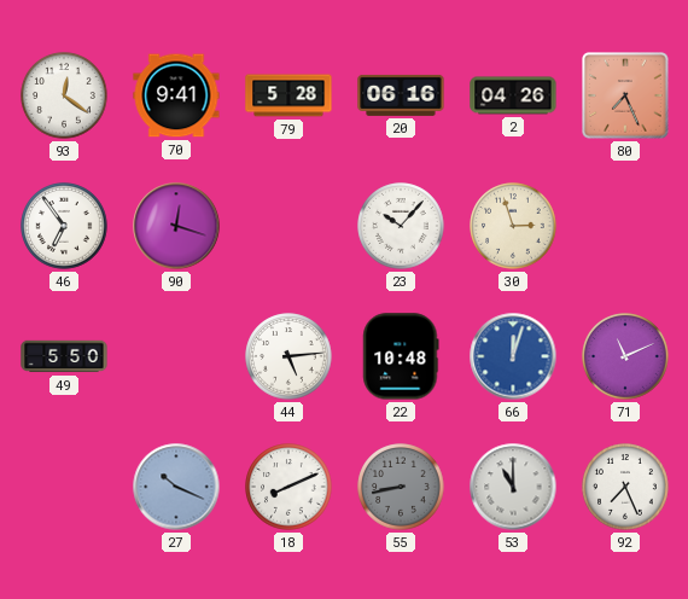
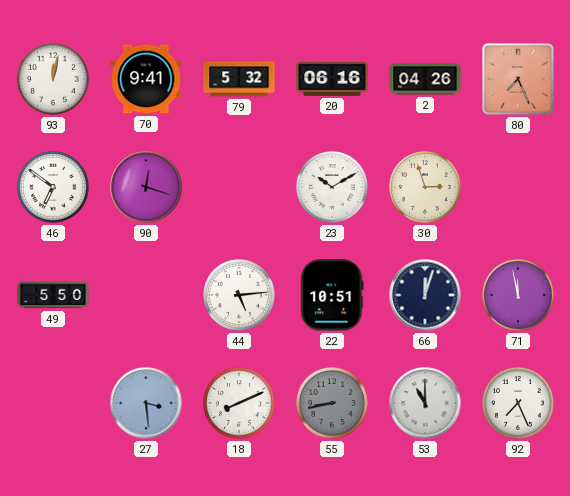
93: 12:21 -> 12:02 (53, 79)
79: 5:28 -> 5:32 (239, 79)
46: 6:54 -> 6:51 (53, 187)
23: 10:07 -> 10:10 (332, 187)
22: 10:48 -> 10:51 (332, 295)
66 dial: blue -> navy (425, 295)
71: 11:11 -> 11:58 (518, 295)
27: 10:19 -> 3:29 (146, 403)
